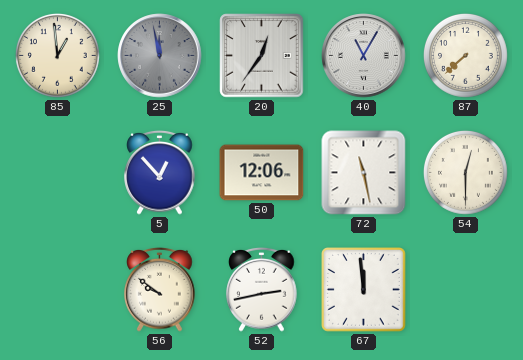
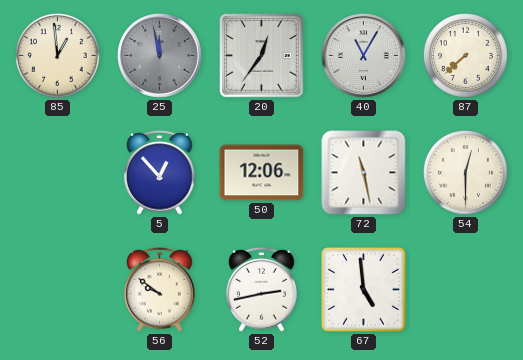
67: 11:59 -> 4:59 (364, 290)
